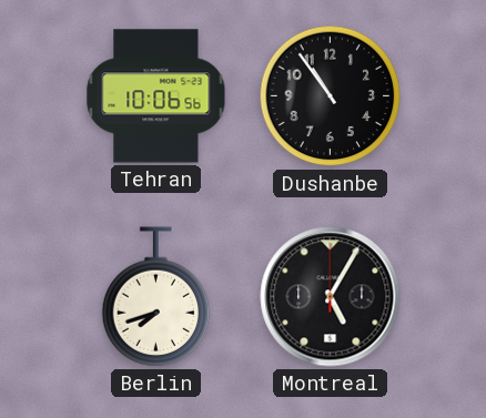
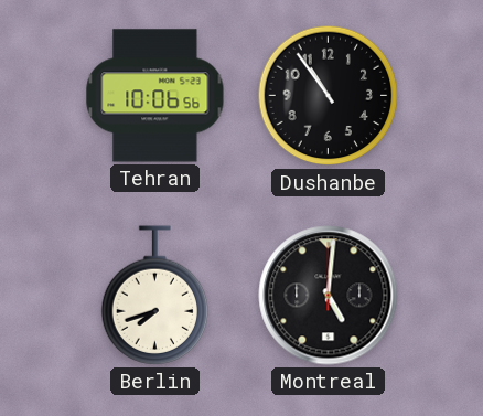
Montreal: 5:05 -> 5:01 (329, 296)
